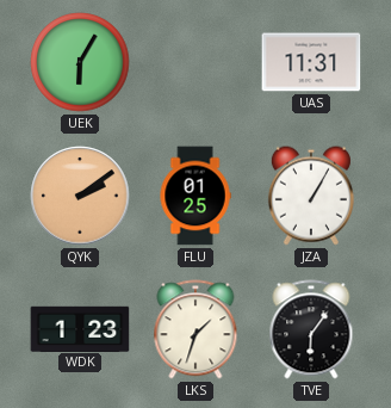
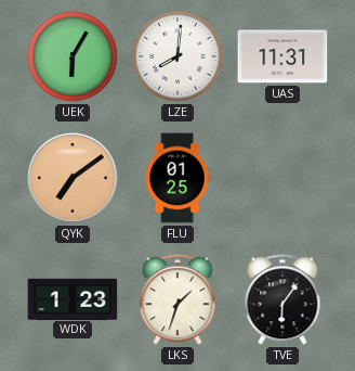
LZE: none -> 8:01 (177, 56)
QYK: 2:09 -> 7:09 (73, 178)
JZA: 1:05 -> none (311, 196)
